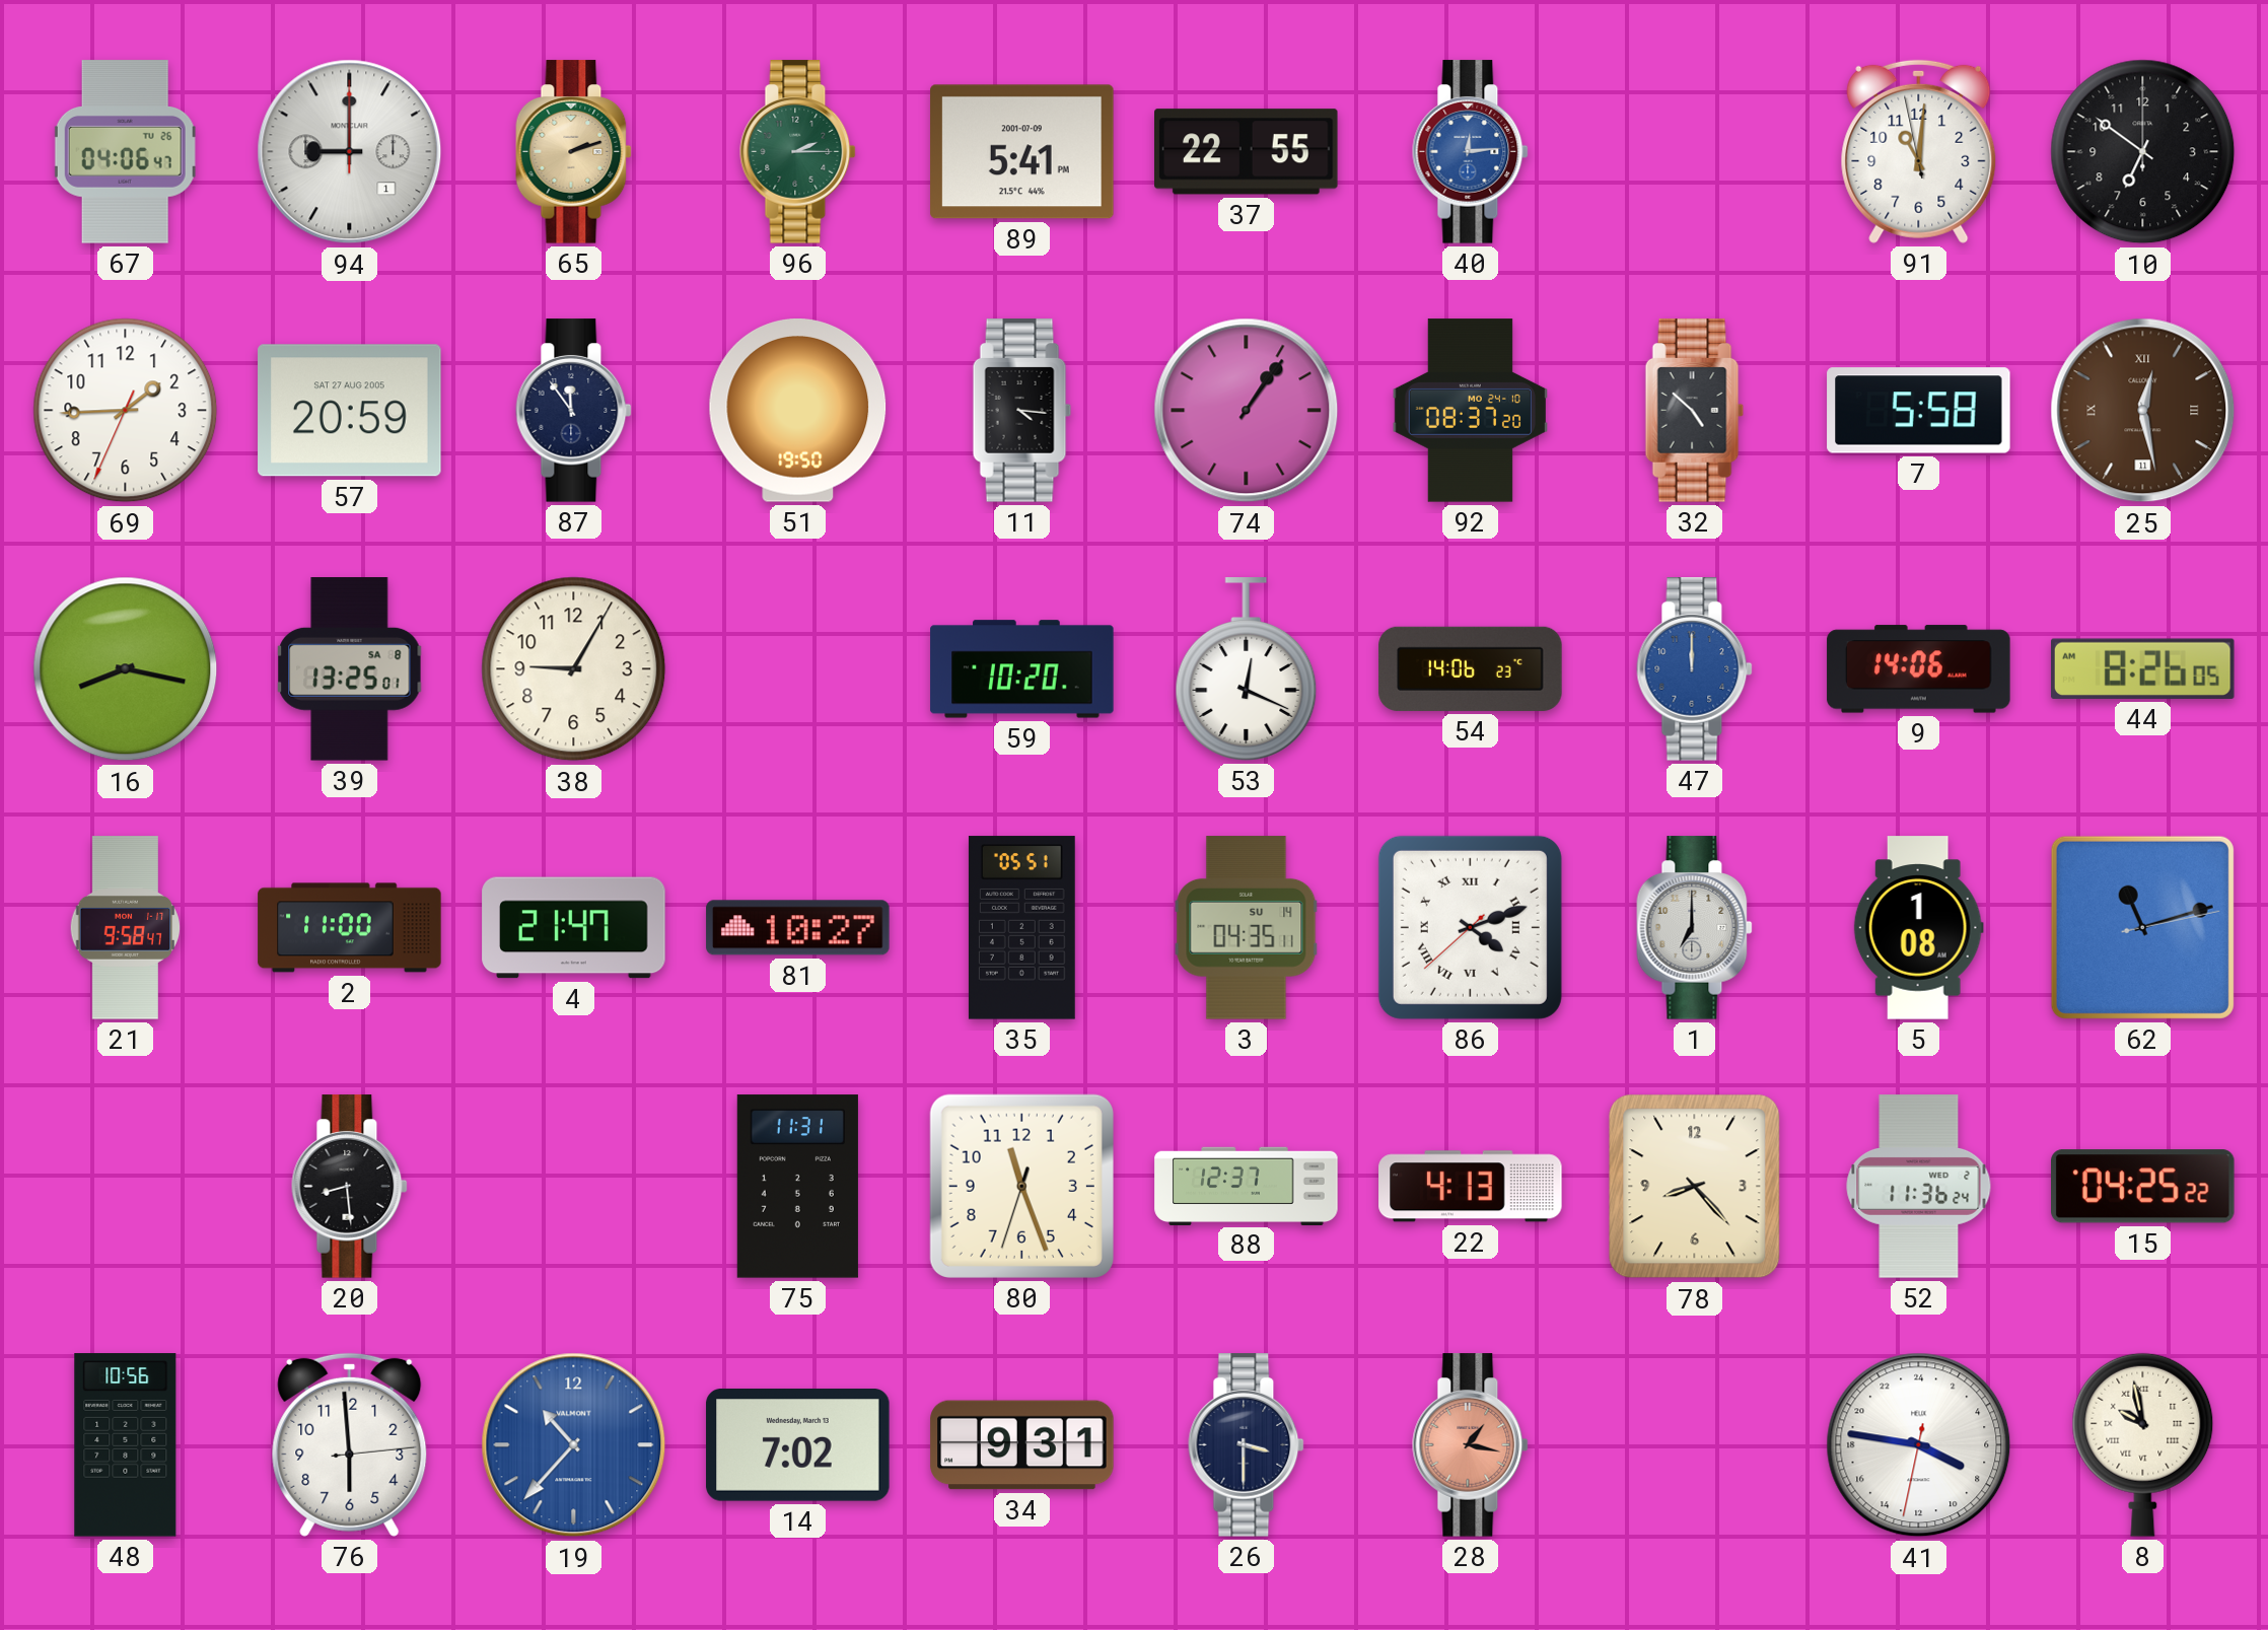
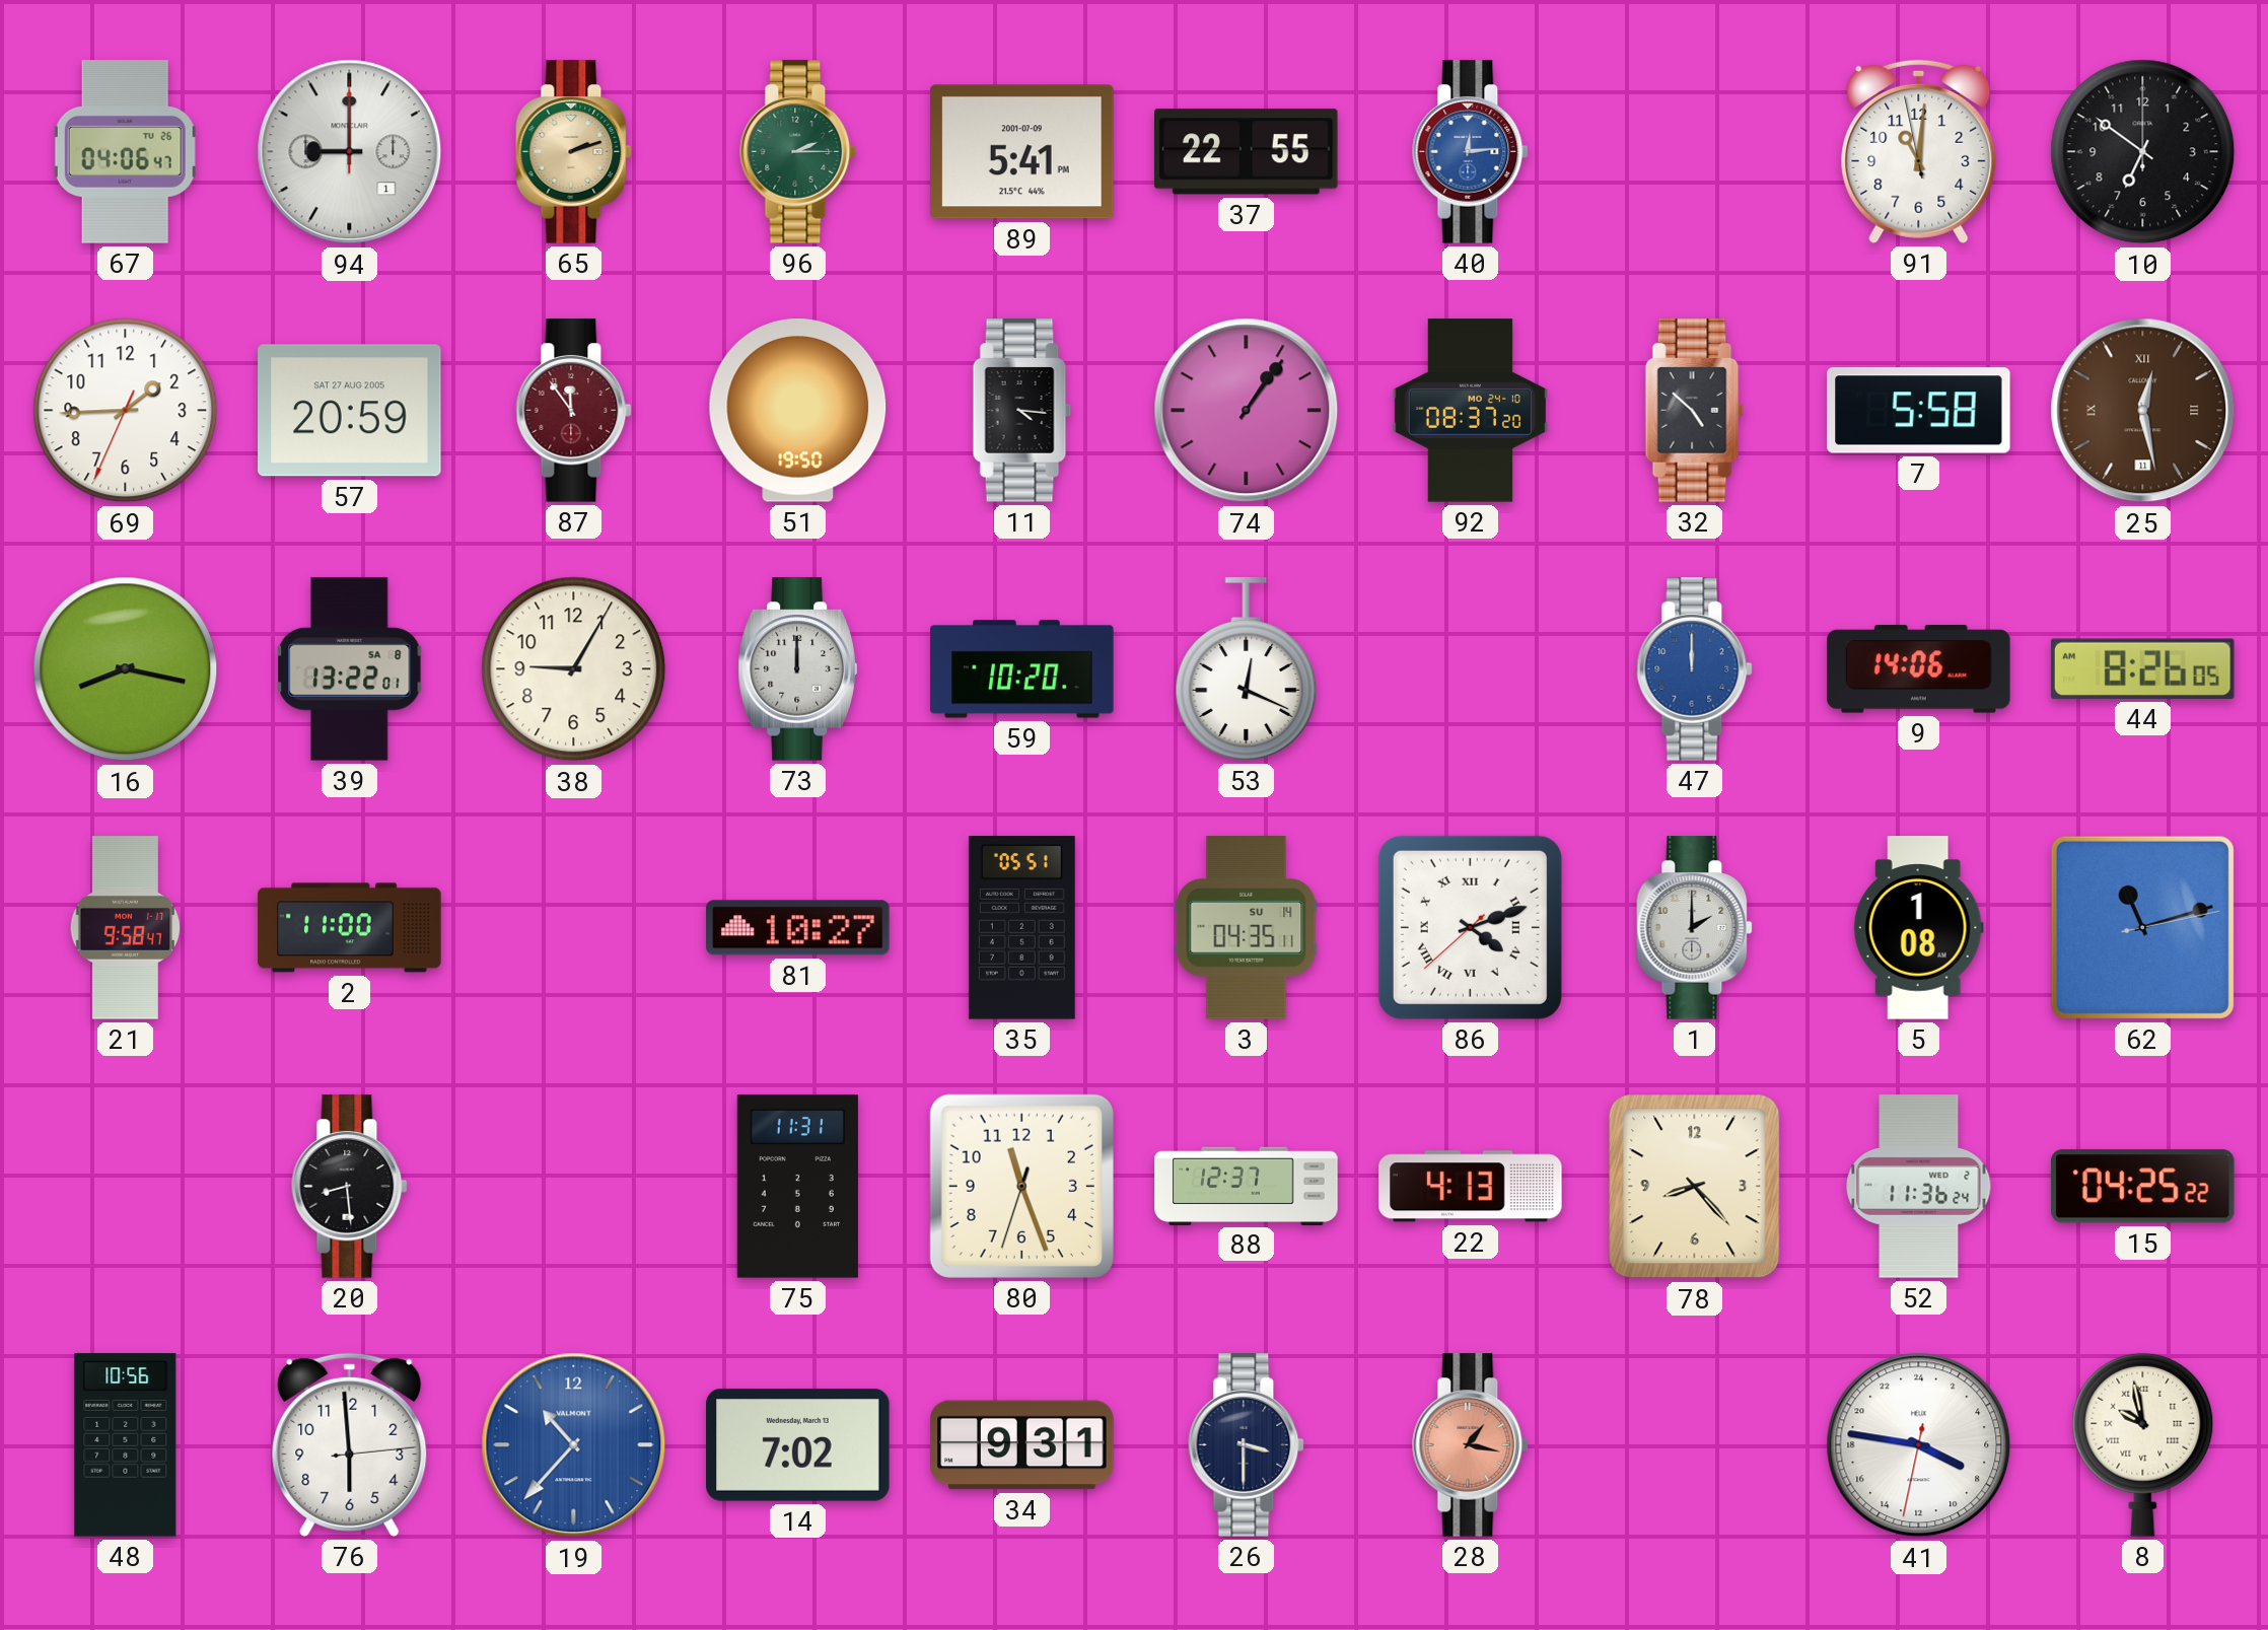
87 dial: navy -> burgundy (574, 411)
39: 13:25 -> 13:22 (350, 669)
73: none -> 12:00 (797, 669)
54: 14:06 -> none (1471, 668)
4: 21:47 -> none (574, 928)
1: 7:00 -> 2:00 (1695, 928)
